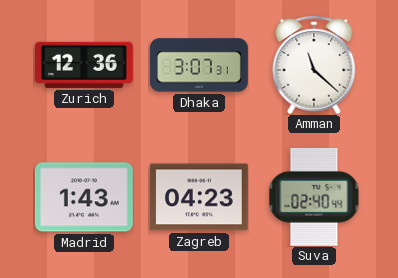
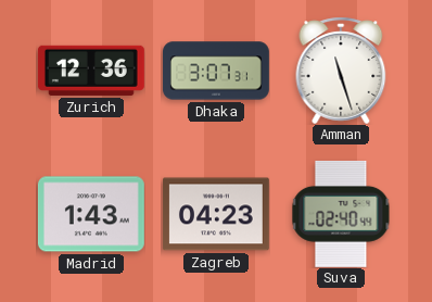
Amman: 11:22 -> 11:27 (341, 71)
